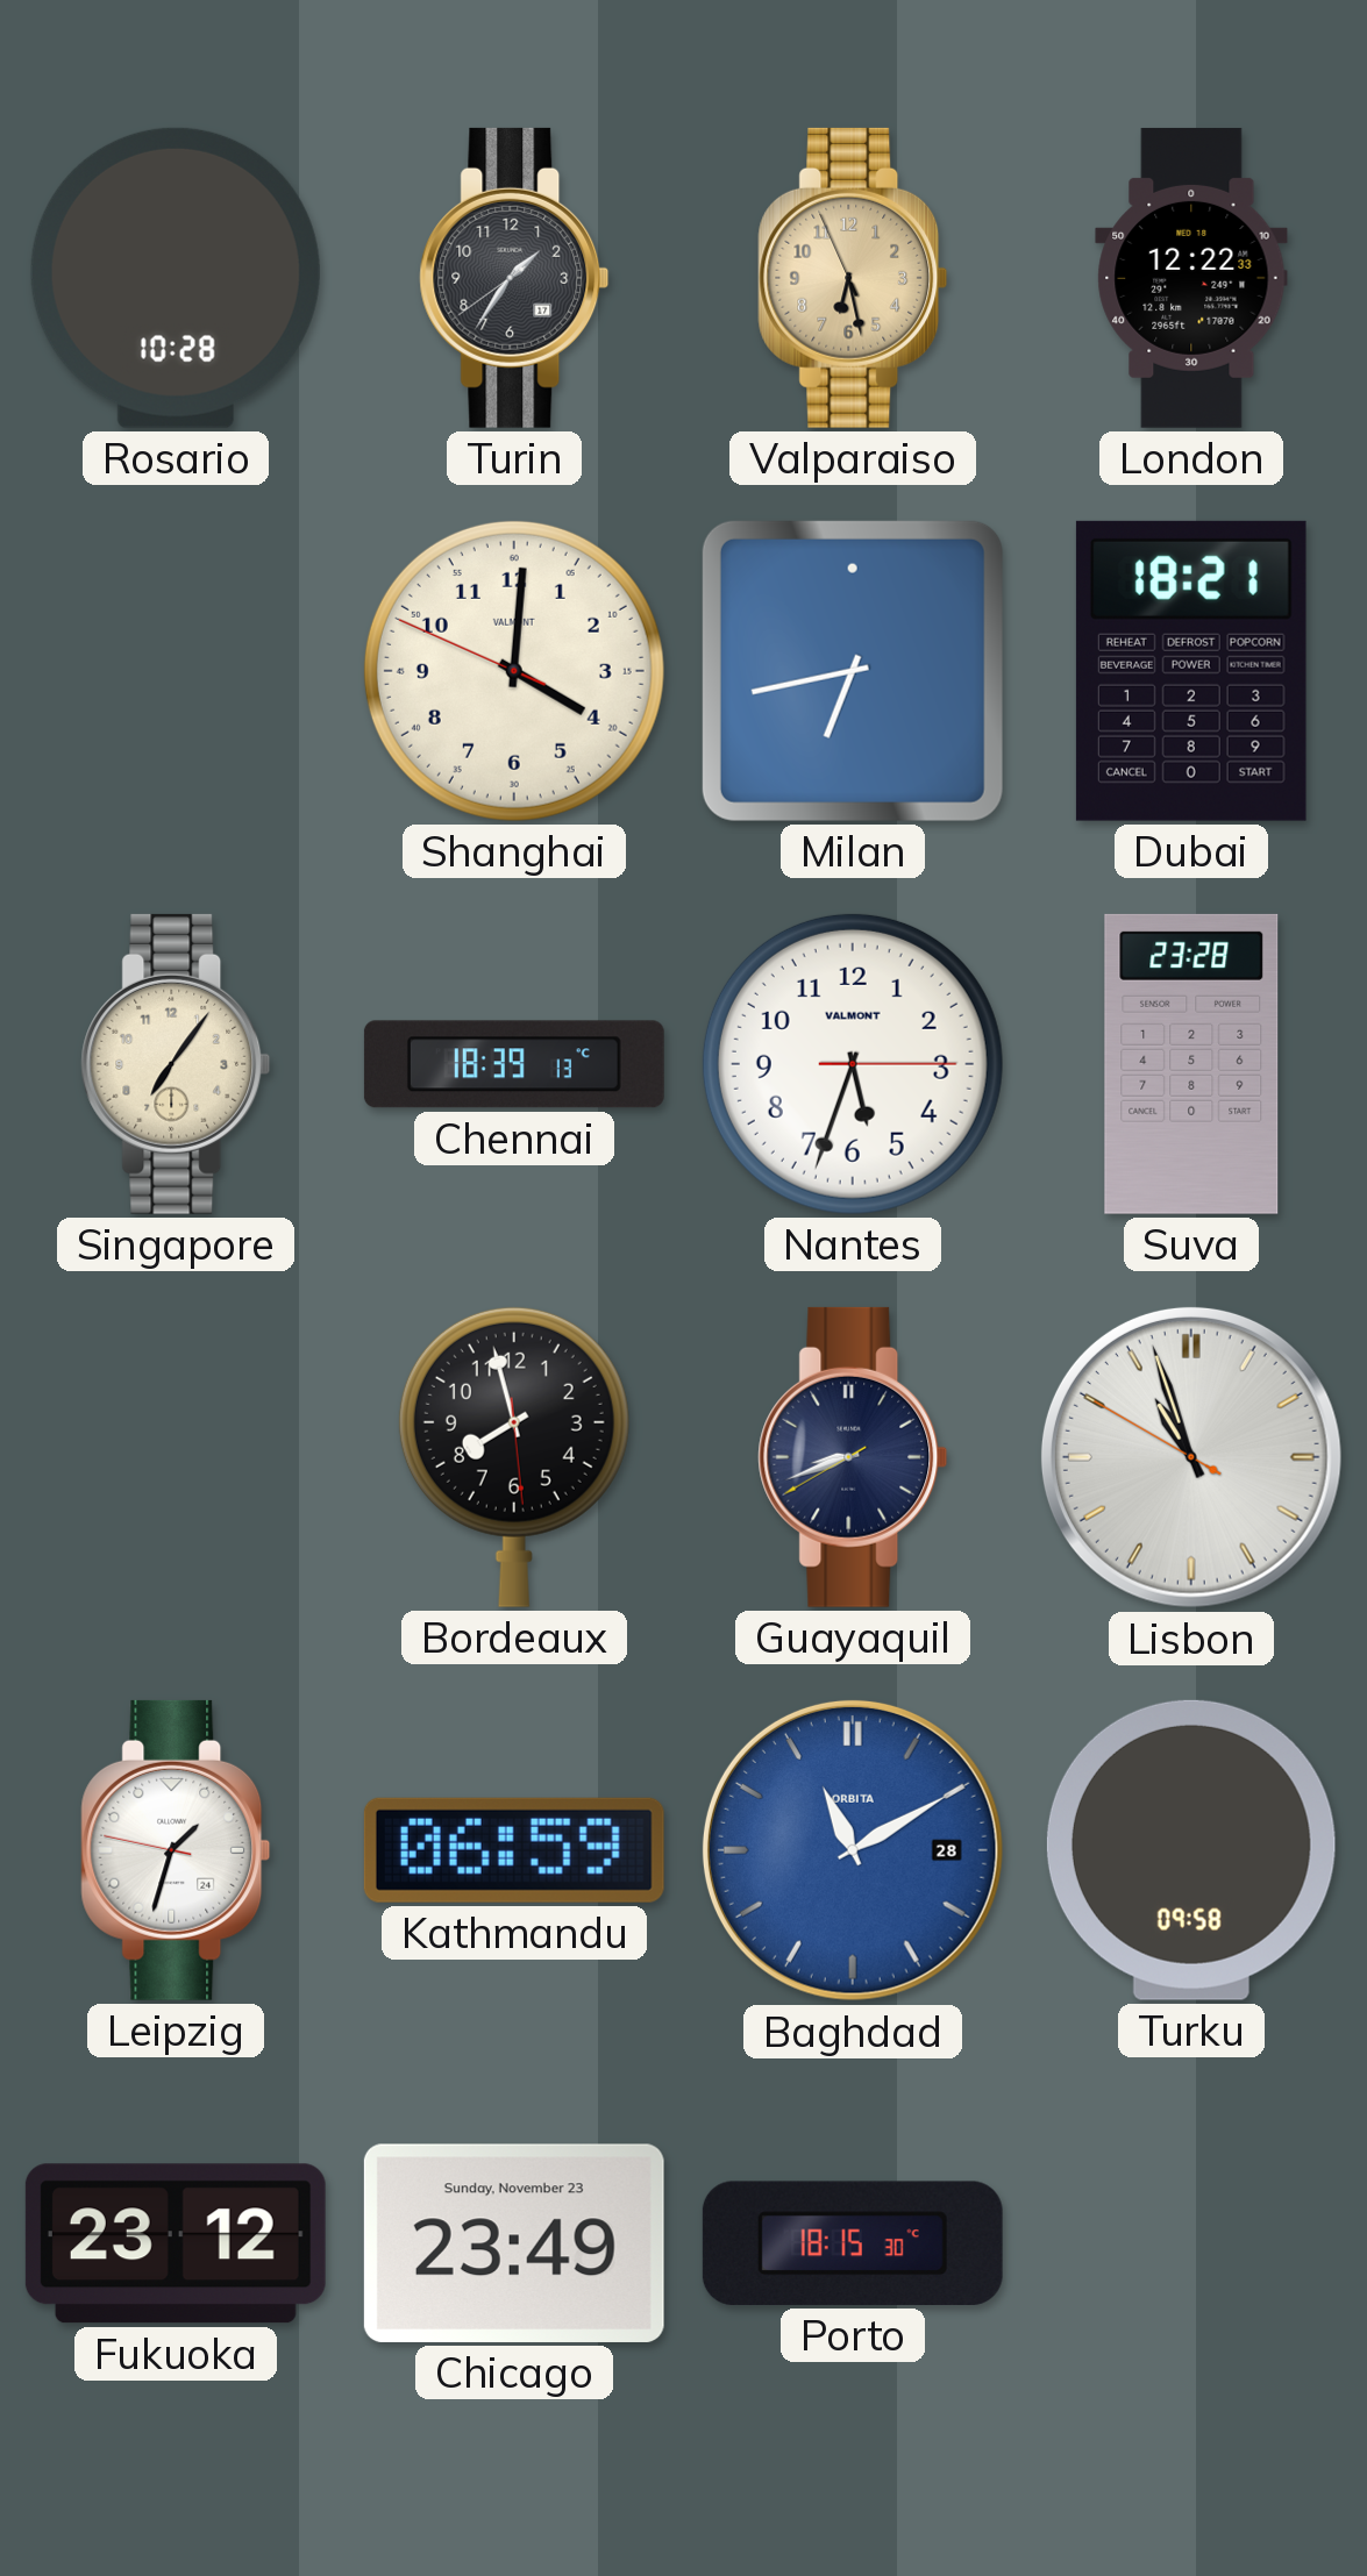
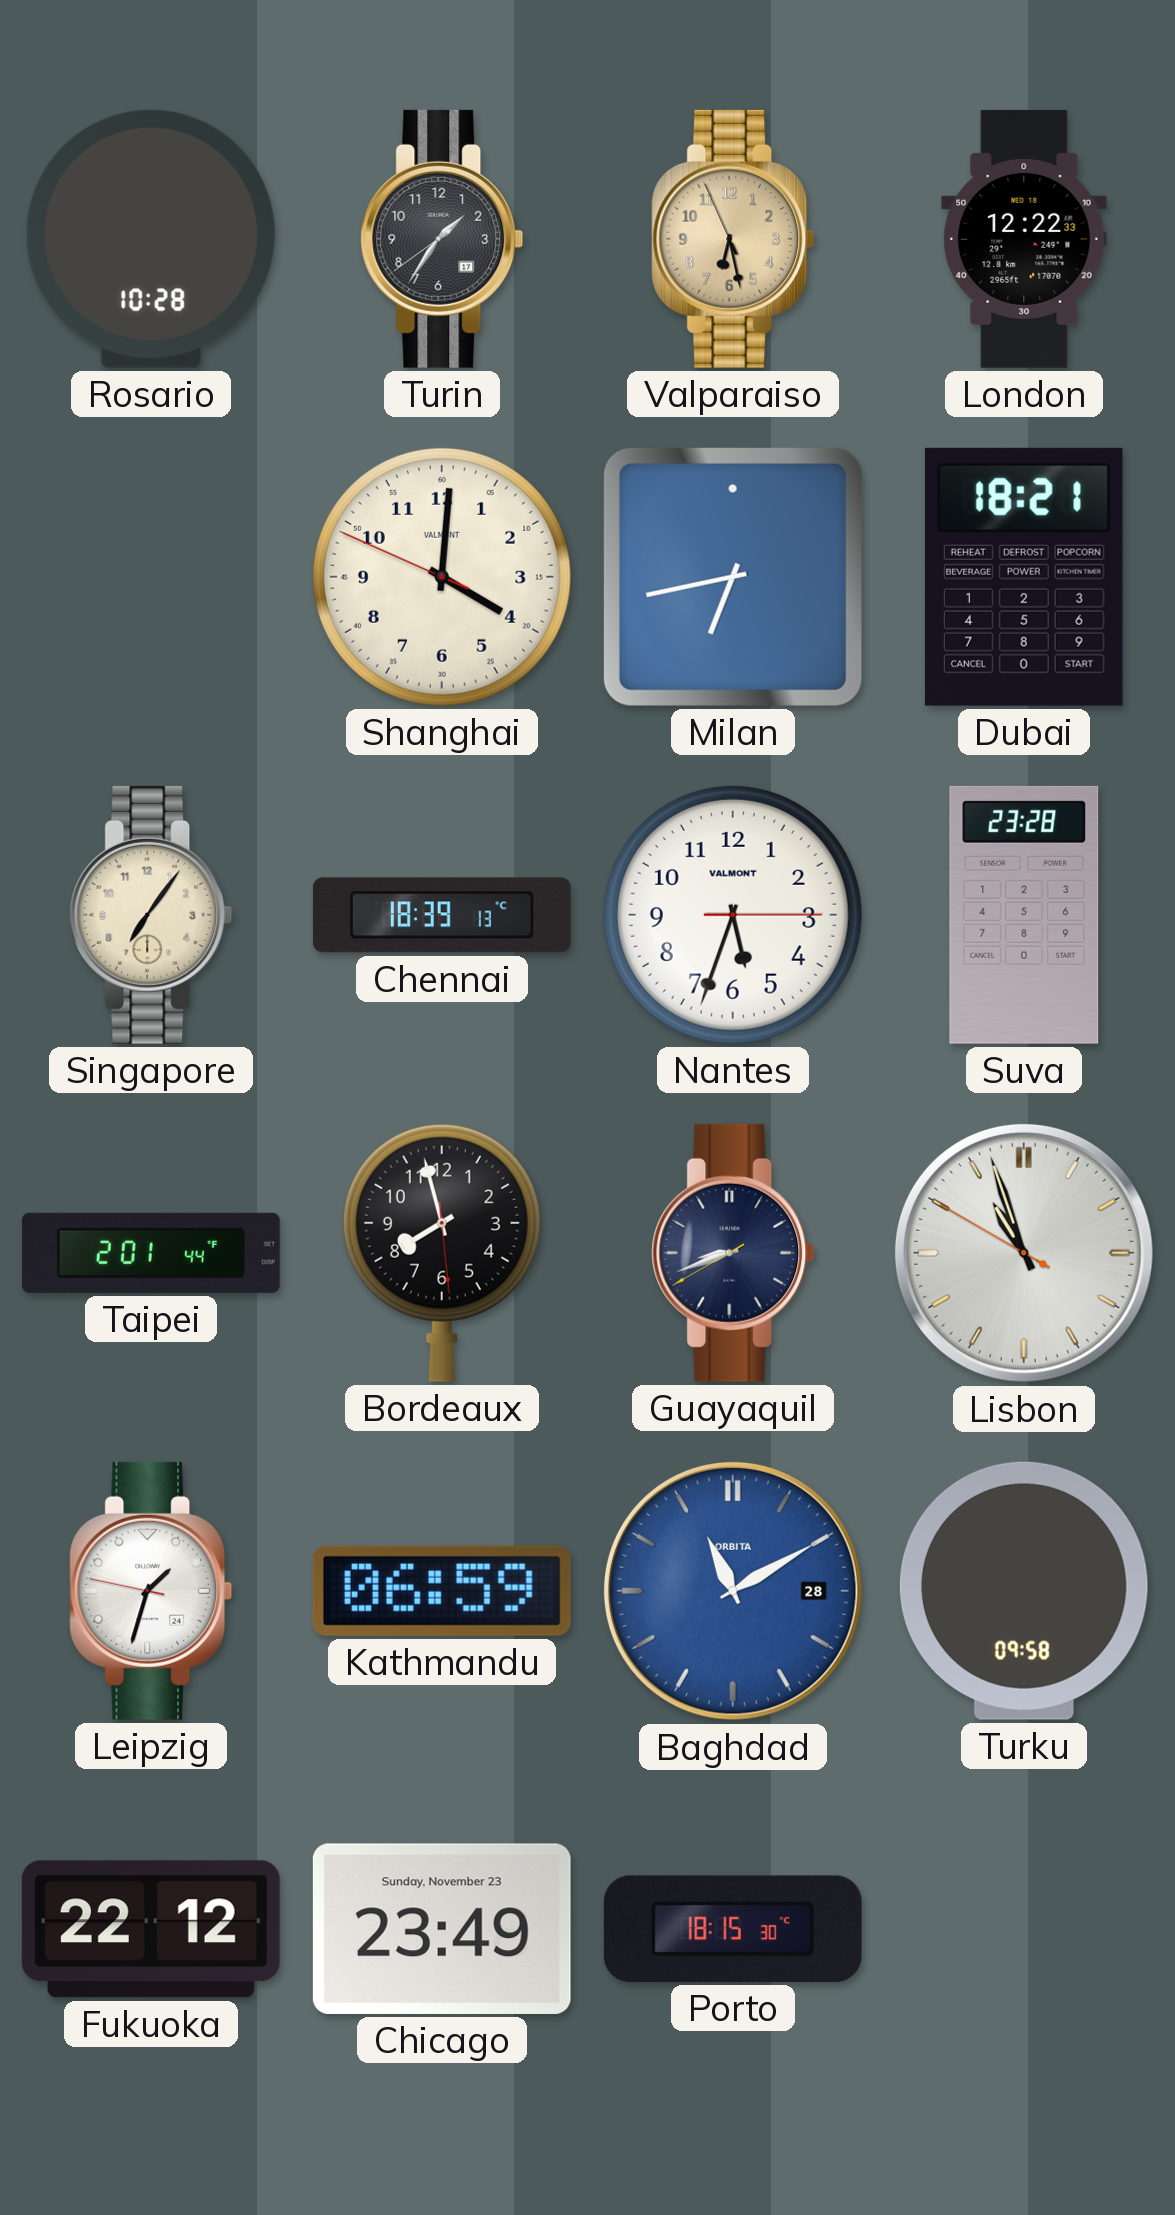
Taipei: none -> 2:01 (151, 1253)
Fukuoka: 23:12 -> 22:12 (151, 1929)
